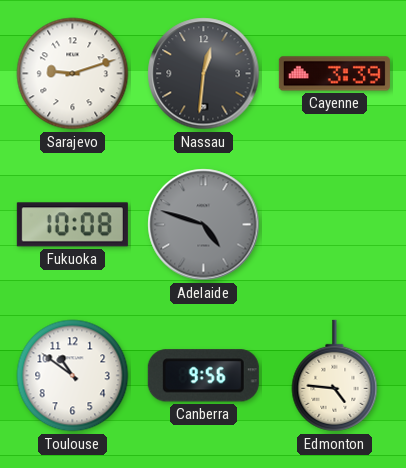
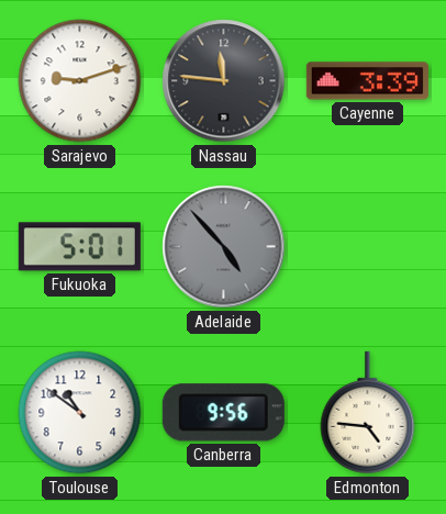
Nassau: 12:31 -> 11:46 (224, 81)
Fukuoka: 10:08 -> 5:01 (79, 247)
Adelaide: 4:48 -> 4:53 (224, 247)
